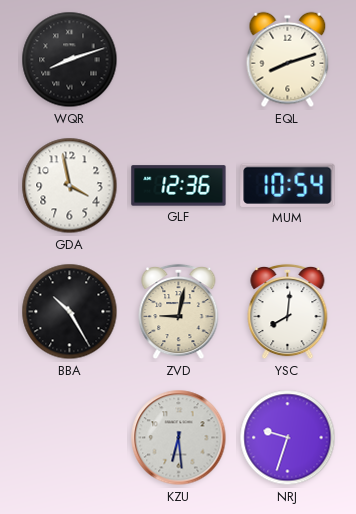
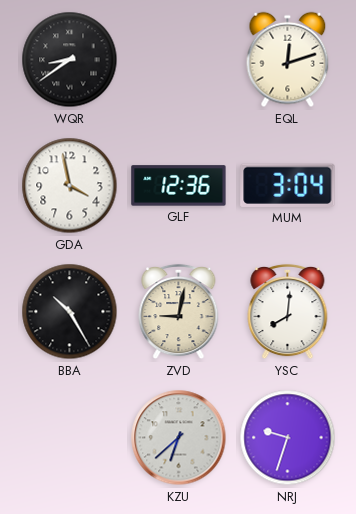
WQR: 8:12 -> 8:39 (70, 60)
EQL: 8:12 -> 12:12 (288, 60)
MUM: 10:54 -> 3:04 (288, 185)
KZU: 6:29 -> 6:38 (179, 438)
